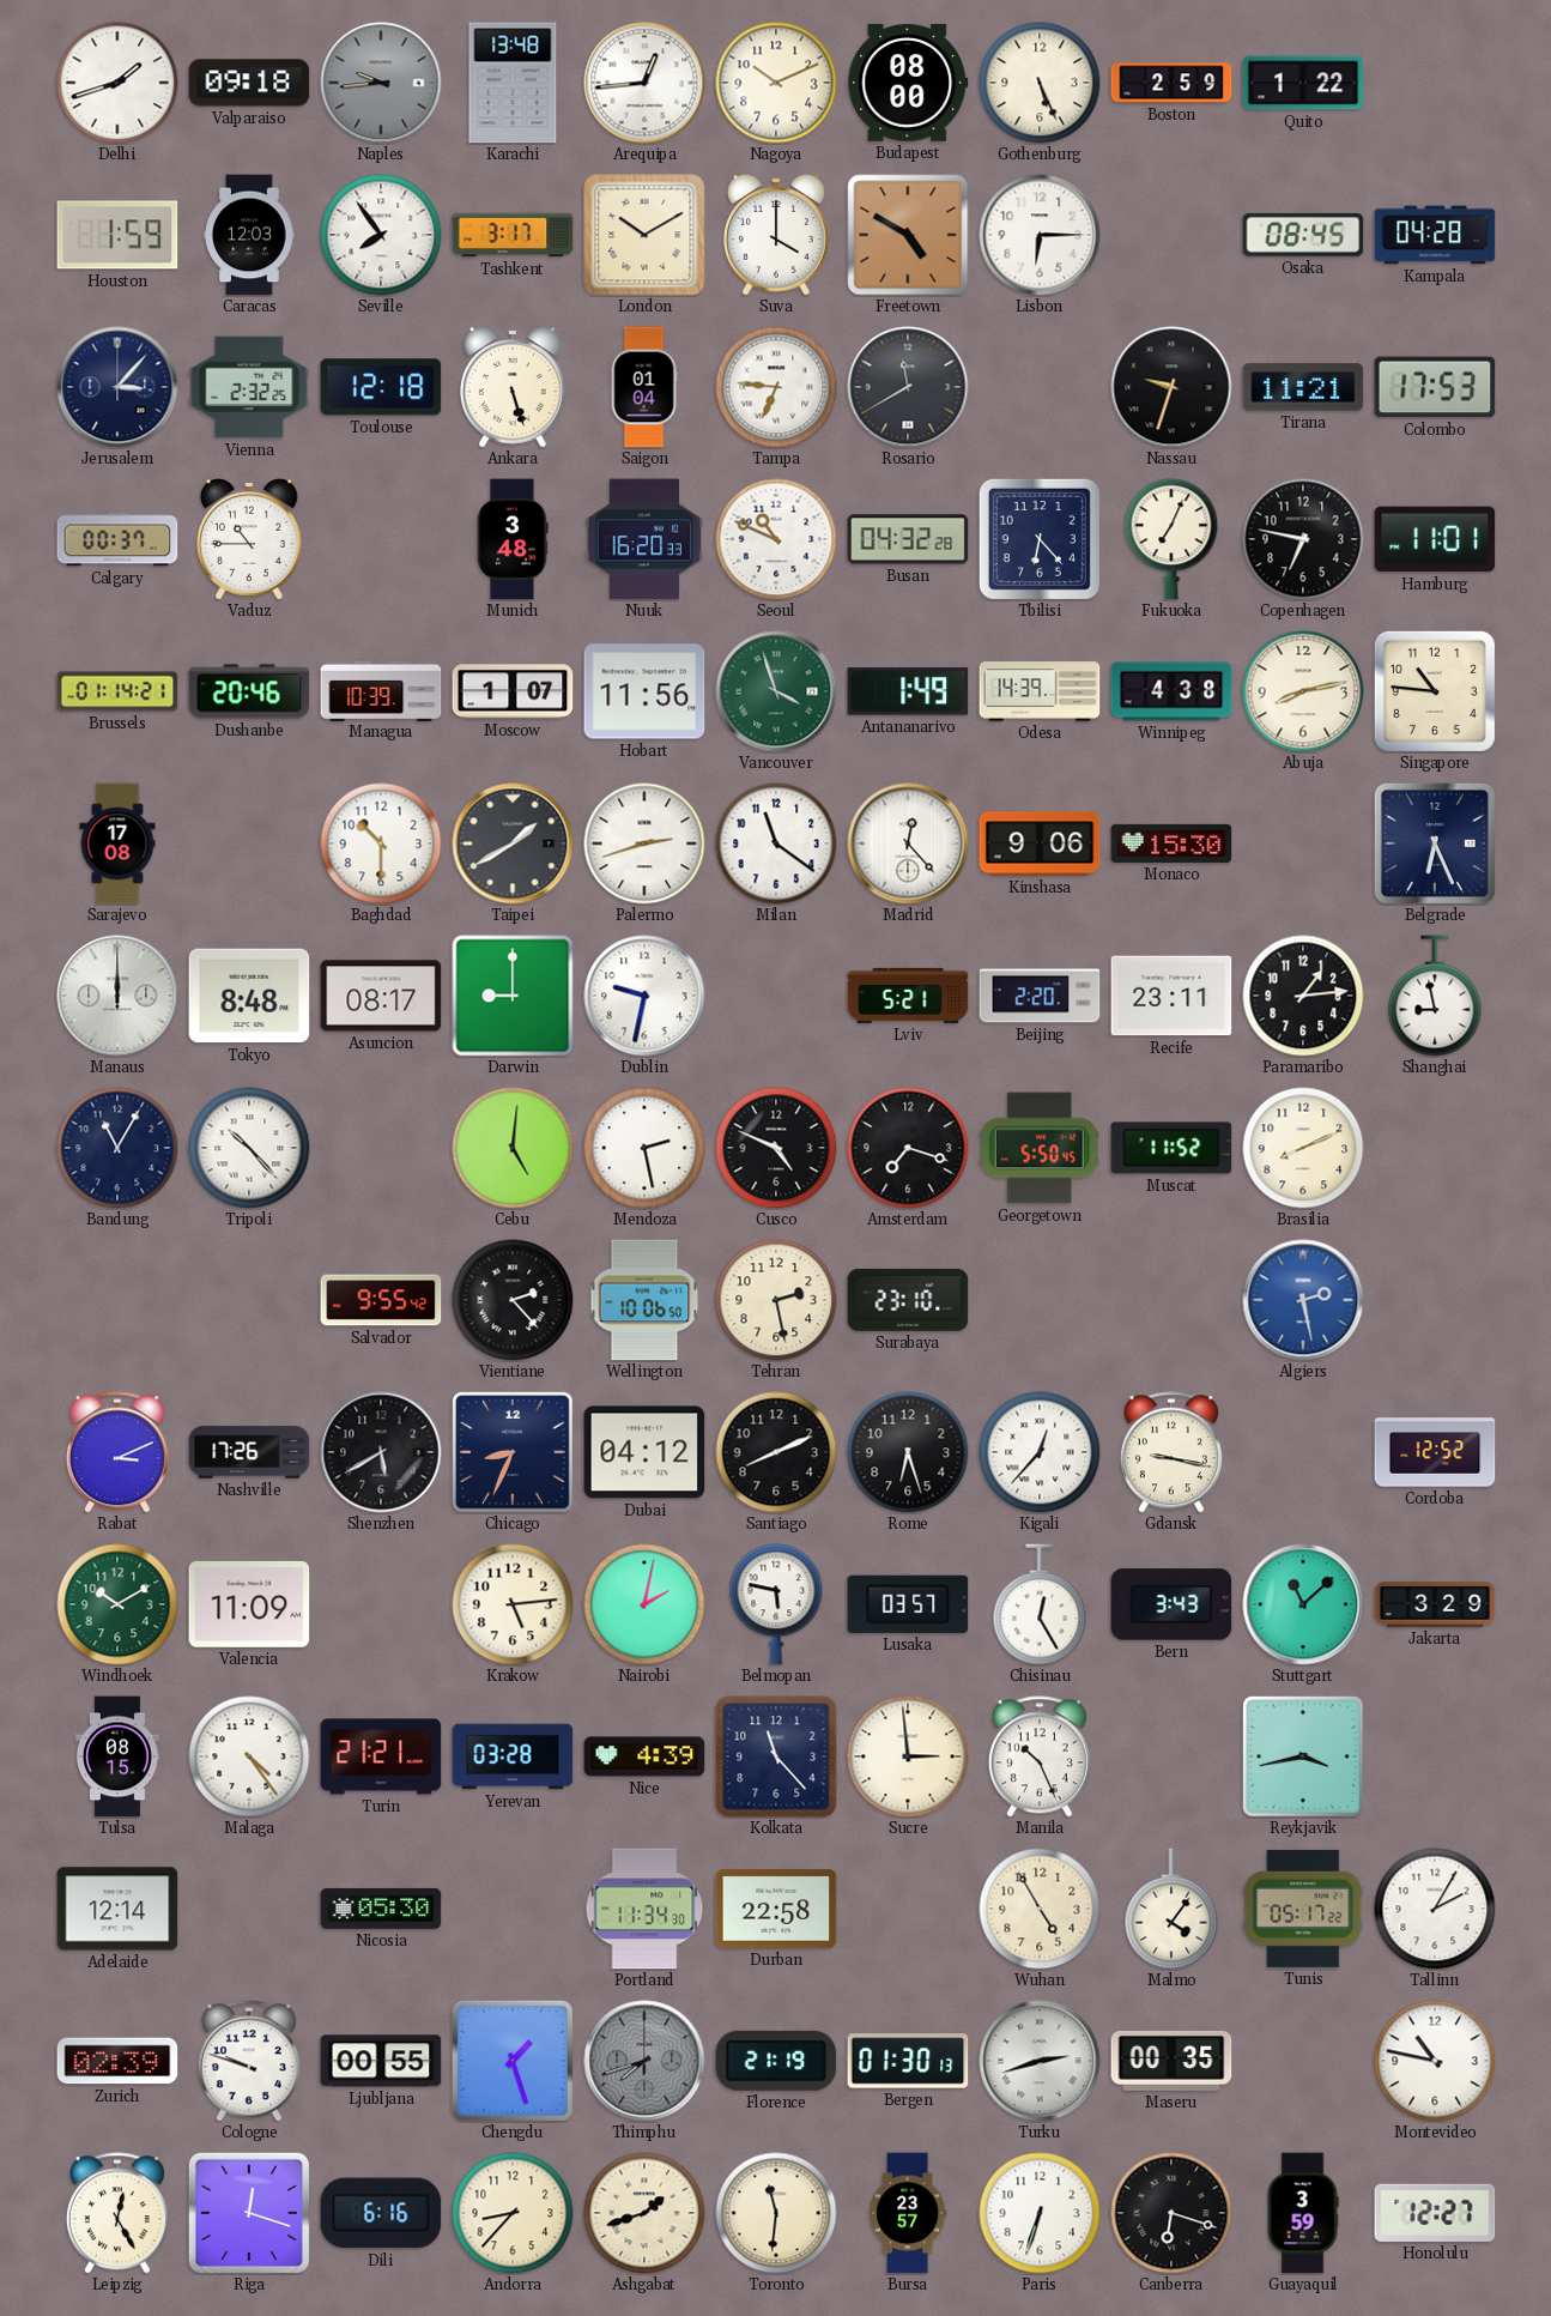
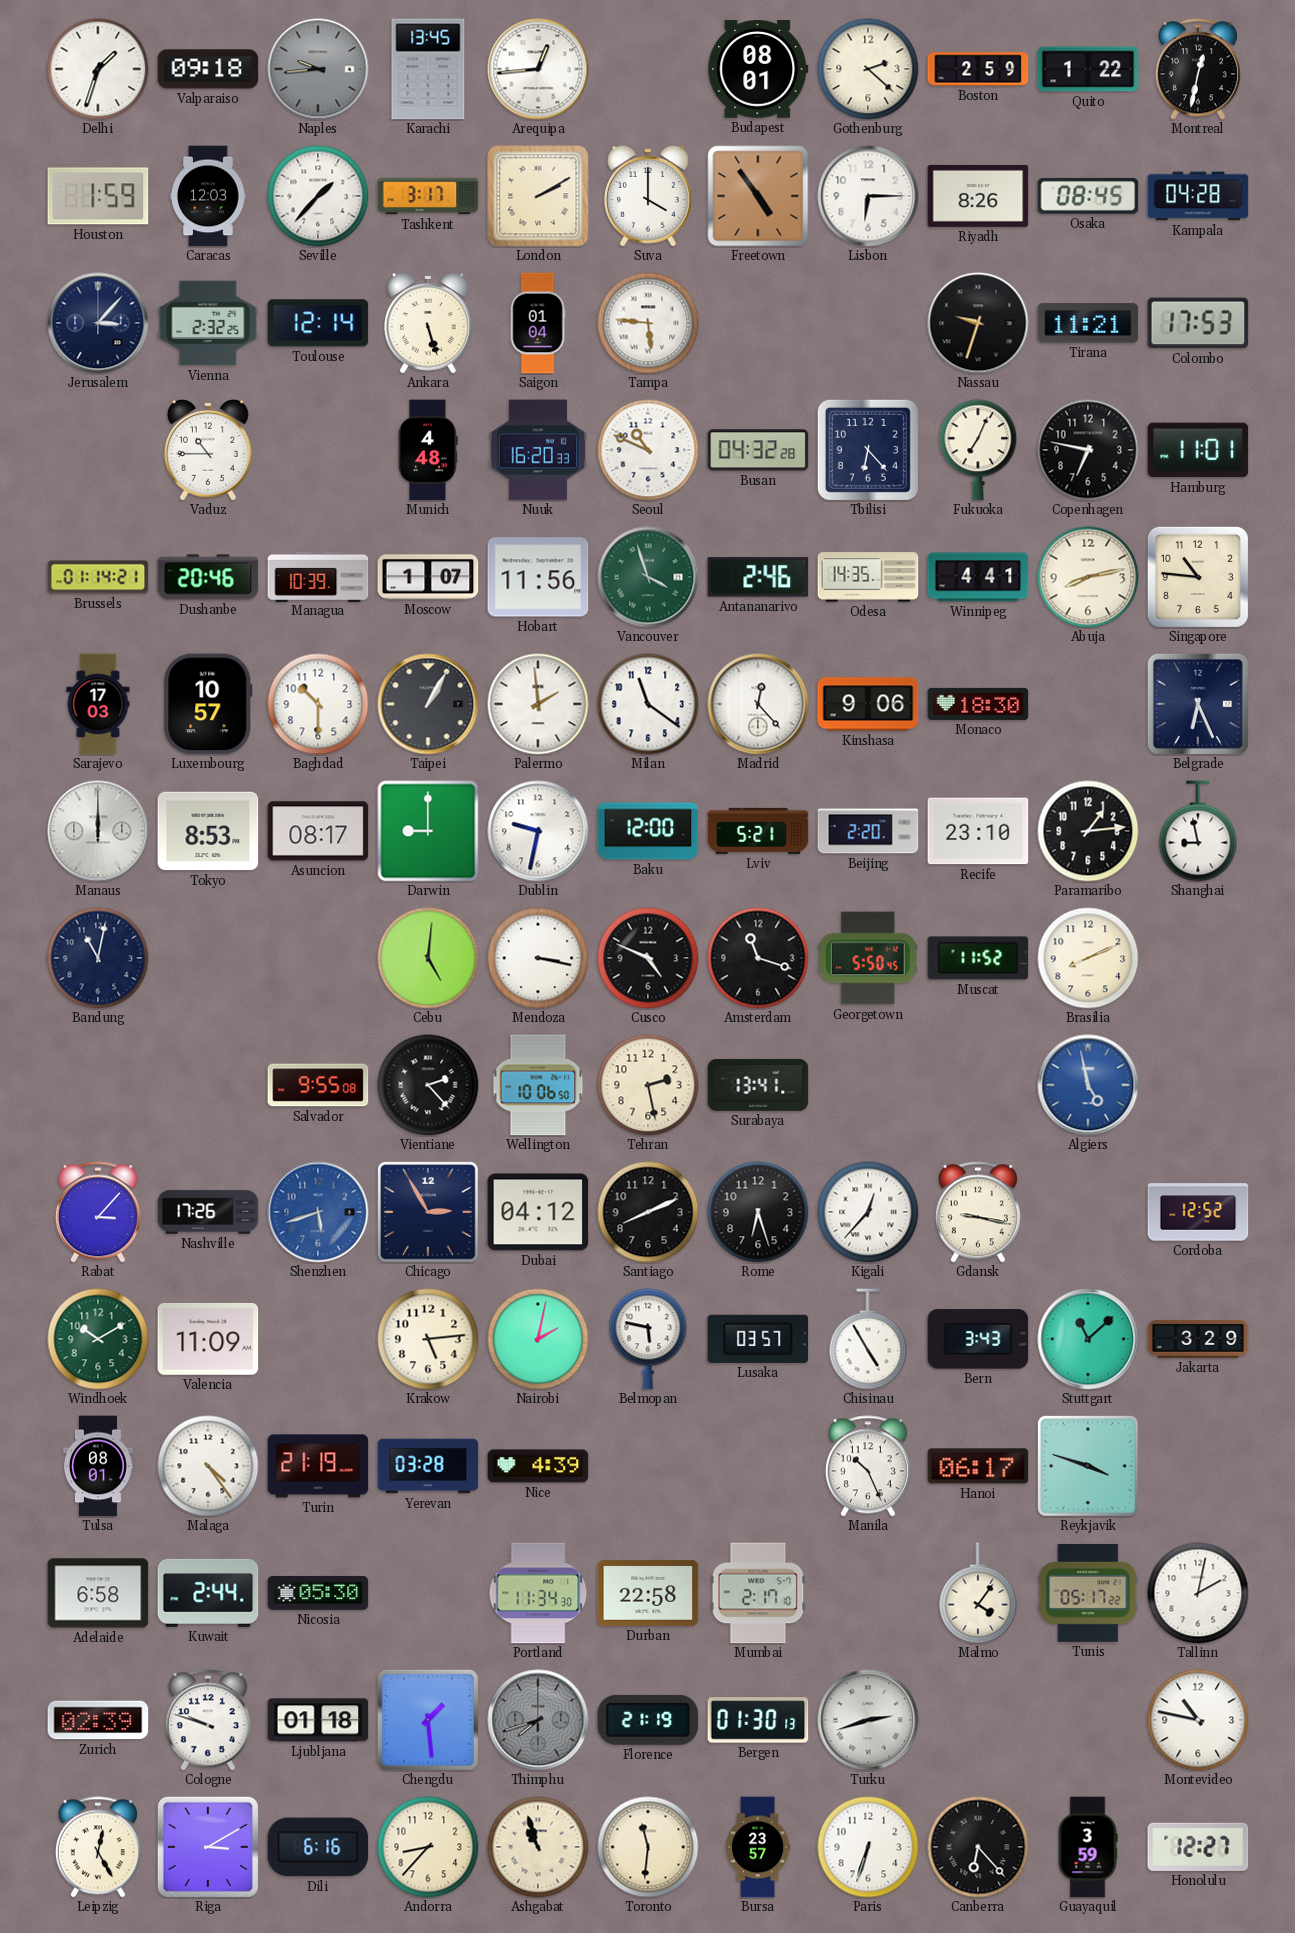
Delhi: 1:42 -> 1:33 (98, 69)
Karachi: 13:48 -> 13:45 (428, 69)
Nagoya: 10:11 -> none (776, 83)
Budapest: 08:00 -> 08:01 (758, 70)
Gothenburg: 5:26 -> 2:22 (868, 69)
Montreal: none -> 12:32 (1198, 69)
Seville: 7:54 -> 1:37 (318, 196)
London: 10:10 -> 2:10 (538, 196)
Freetown: 4:50 -> 4:54 (758, 196)
Riyadh: none -> 8:26 (978, 196)
Toulouse: 12:18 -> 12:14 (318, 323)
Tampa: 6:46 -> 5:46 (648, 323)
Rosario: 11:40 -> none (908, 387)
Calgary: 00:37 -> none (117, 539)
Munich: 3:48 -> 4:48 (428, 450)
Antananarivo: 1:49 -> 2:46 (758, 577)
Odesa: 14:39 -> 14:35 (868, 577)
Winnipeg: 4:38 -> 4:41 (978, 577)
Sarajevo: 17:08 -> 17:03 (98, 704)
Luxembourg: none -> 10:57 (208, 704)
Taipei: 1:40 -> 1:05 (428, 704)
Palermo: 2:42 -> 1:59 (538, 704)
Monaco: 15:30 -> 18:30 (978, 704)
Tokyo: 8:48 -> 8:53 (208, 831)
Baku: none -> 12:00 (648, 831)
Recife: 23:11 -> 23:10 (978, 831)
Bandung: 11:05 -> 11:02 (98, 958)
Tripoli: 10:23 -> none (249, 1148)
Mendoza: 2:28 -> 3:17 (538, 958)
Amsterdam: 7:18 -> 11:18 (758, 958)
Salvador: 9:55:42 -> 9:55:08 (318, 1085)
Surabaya: 23:10 -> 13:41 (758, 1085)
Algiers: 2:28 -> 4:58 (1088, 1085)
Rabat: 3:11 -> 3:07 (98, 1212)
Shenzhen: 5:40 -> 5:42 (318, 1212)
Shenzhen dial: black -> blue (318, 1212)
Chicago: 8:34 -> 2:55 (429, 1213)
Chisinau: 12:25 -> 4:55 (868, 1339)
Tulsa: 08:15 -> 08:01 (98, 1466)
Turin: 21:21 -> 21:19 (318, 1466)
Kolkata: 11:23 -> none (776, 1756)
Sucre: 2:59 -> none (908, 1756)
Hanoi: none -> 06:17 (978, 1466)
Reykjavik: 3:43 -> 3:48 (1089, 1467)
Adelaide: 12:14 -> 6:58 (98, 1593)
Kuwait: none -> 2:44 (208, 1593)
Mumbai: none -> 2:17 (758, 1593)
Wuhan: 4:55 -> none (1040, 1909)
Tallinn: 2:05 -> 2:02 (1198, 1593)
Ljubljana: 00:55 -> 01:18 (318, 1720)
Chengdu: 1:27 -> 1:29 (428, 1720)
Maseru: 00:35 -> none (1171, 2061)
Riga: 12:18 -> 3:10 (208, 1847)
Ashgabat: 1:42 -> 10:57 (538, 1847)
Canberra: 6:18 -> 6:23 (978, 1847)
